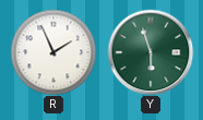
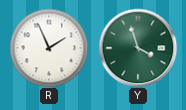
Y: 5:57 -> 3:57 (138, 48)
